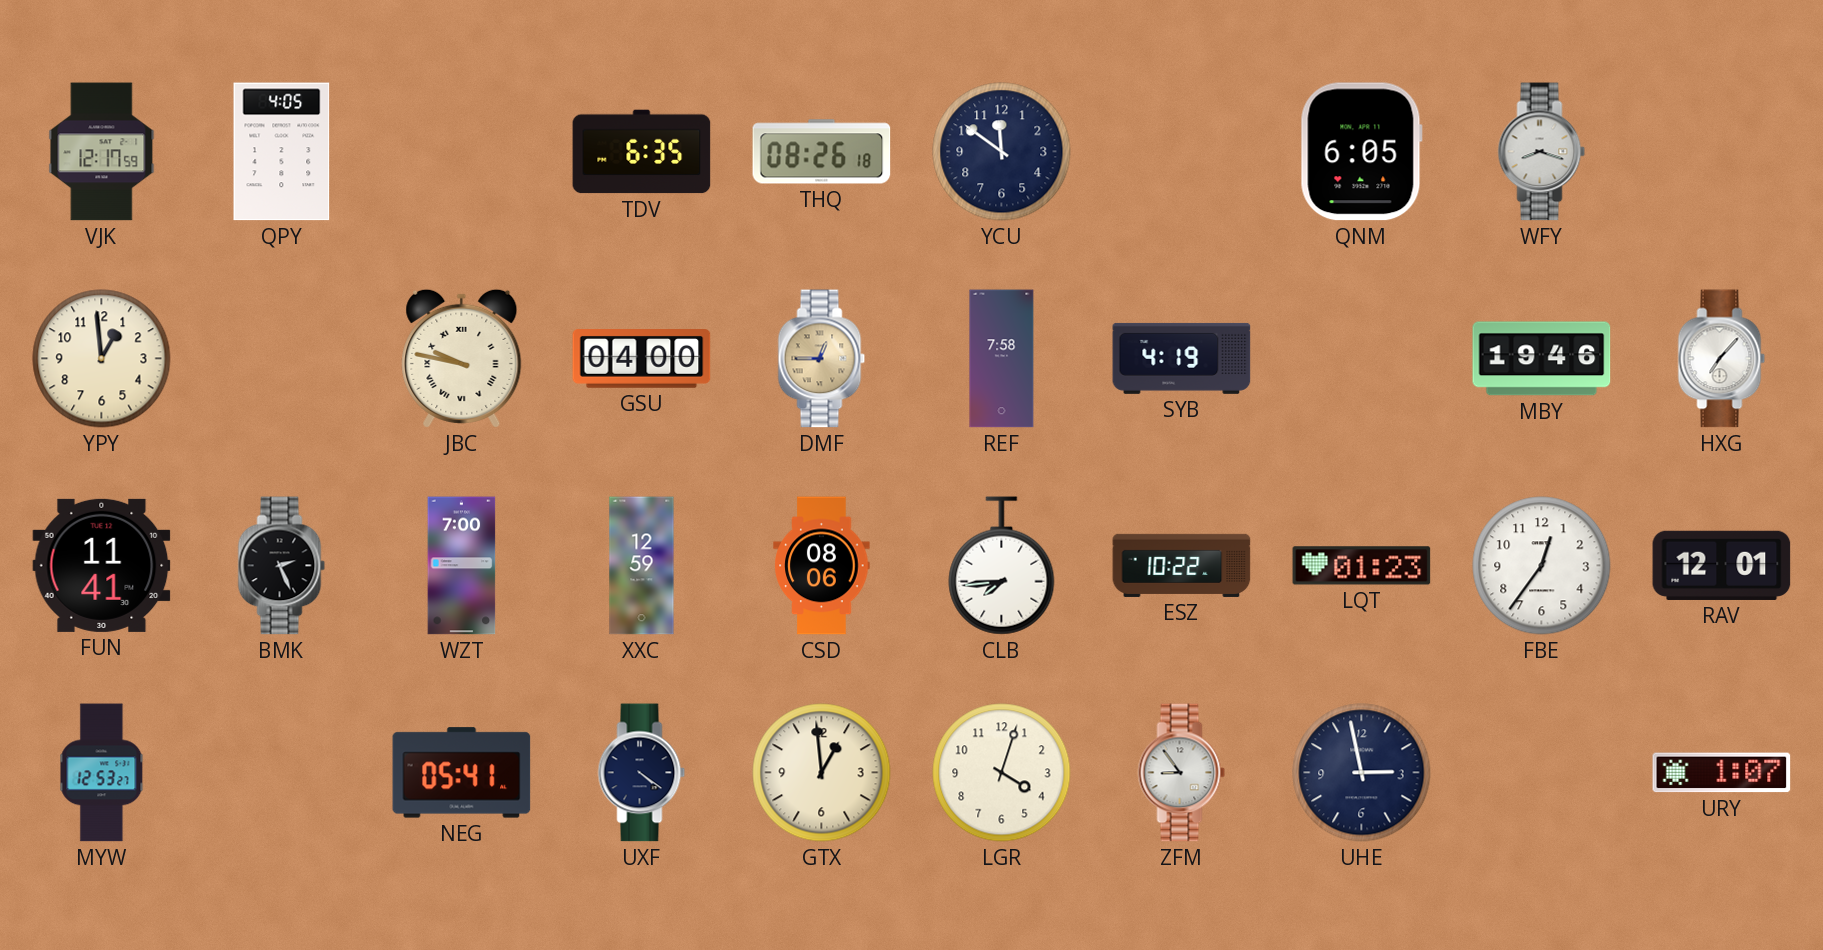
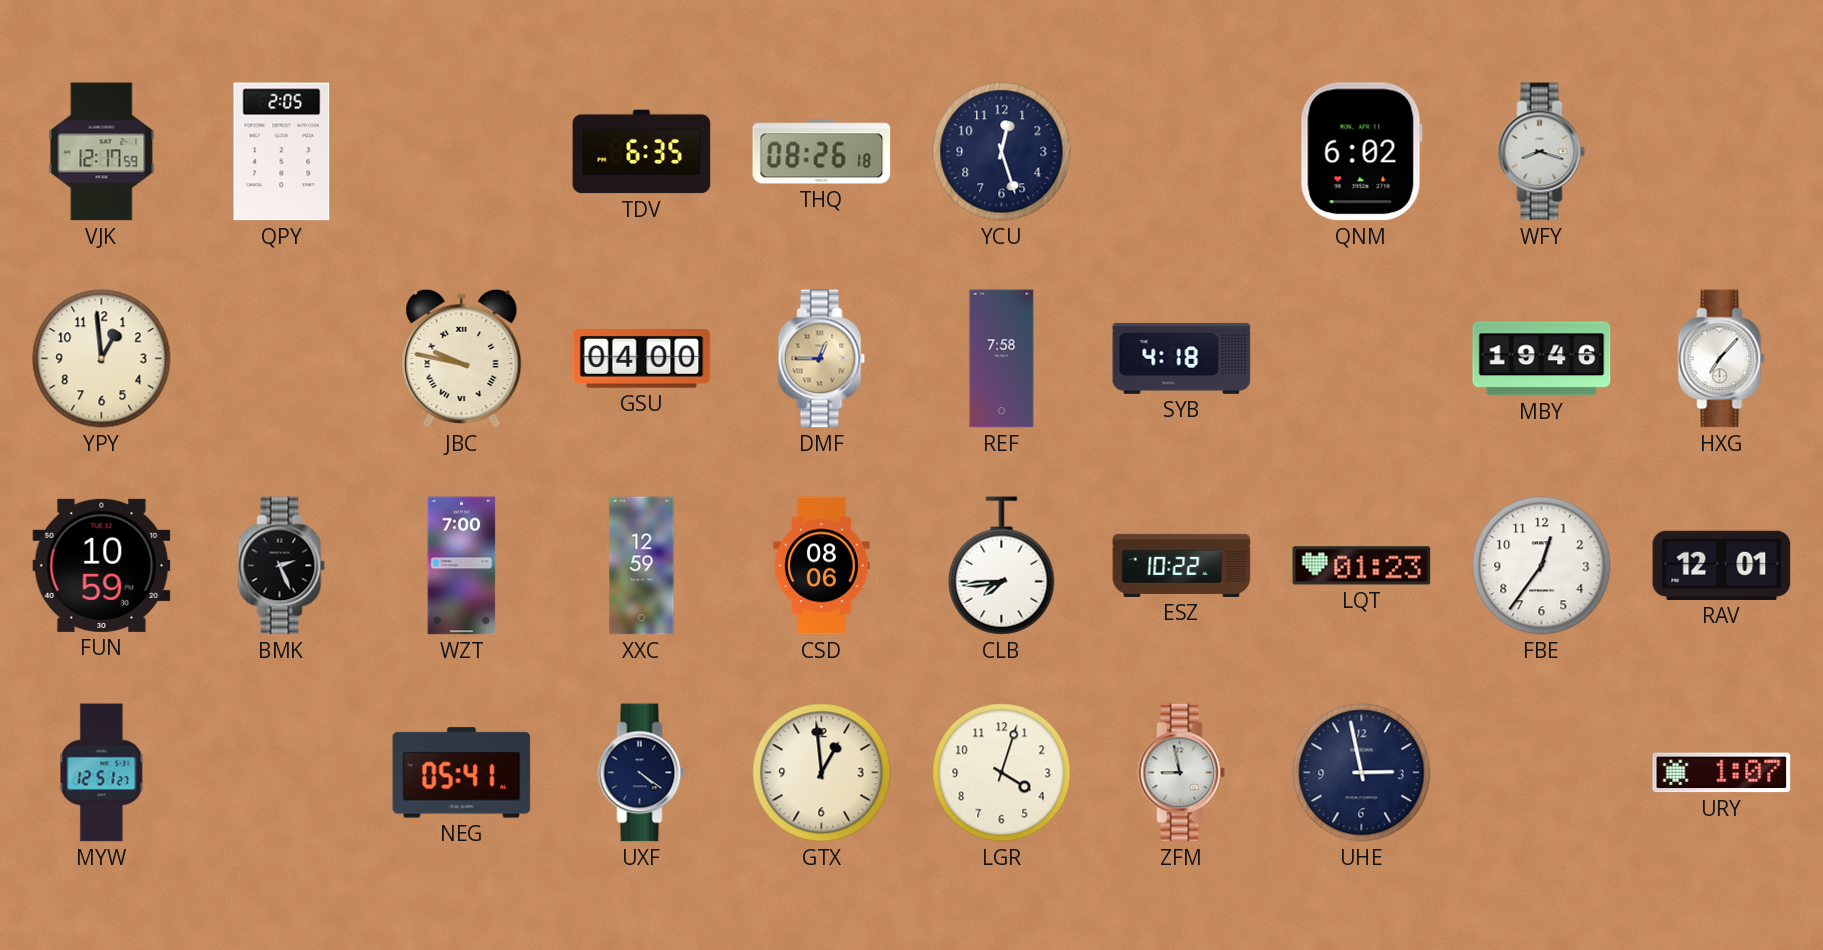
QPY: 4:05 -> 2:05 (282, 152)
YCU: 11:51 -> 12:27 (1002, 152)
QNM: 6:05 -> 6:02 (1361, 152)
SYB: 4:19 -> 4:18 (1182, 358)
FUN: 11:41 -> 10:59 (102, 565)
MYW: 12:53 -> 12:51 (102, 773)
ZFM: 8:54 -> 8:58 (1182, 773)
